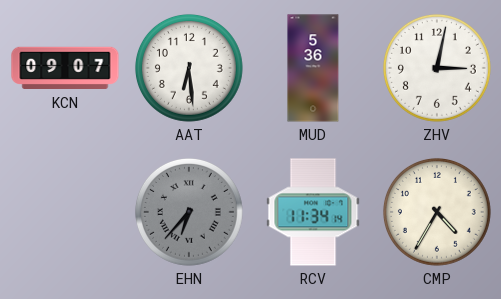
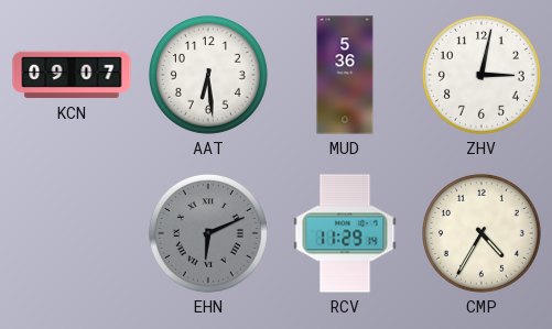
EHN: 6:37 -> 6:11 (208, 233)
RCV: 11:34 -> 11:29 (345, 233)
